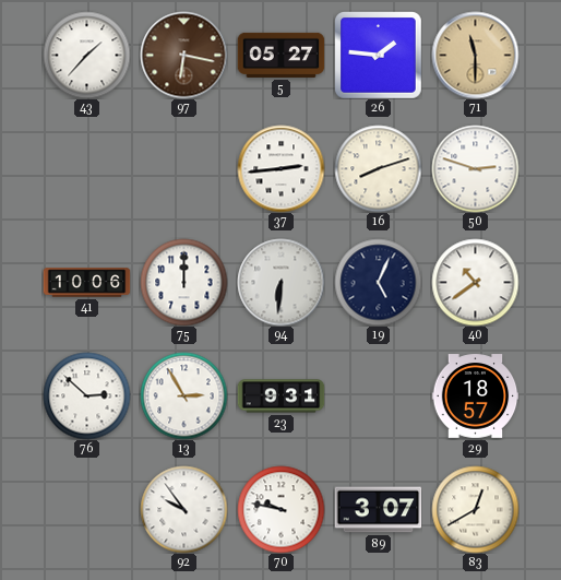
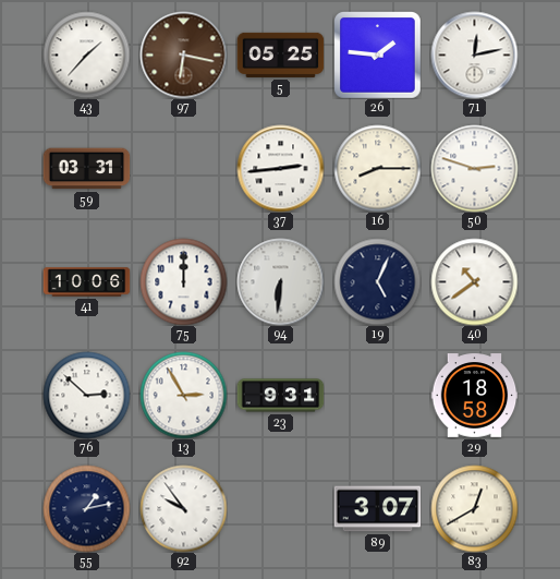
5: 05:27 -> 05:25 (280, 55)
71: 11:30 -> 12:13 (474, 55)
71 dial: champagne -> white (474, 55)
59: none -> 03:31 (86, 169)
16: 8:12 -> 8:15 (377, 168)
29: 18:57 -> 18:58 (474, 396)
55: none -> 1:13 (86, 508)
70: 9:47 -> none (280, 509)
